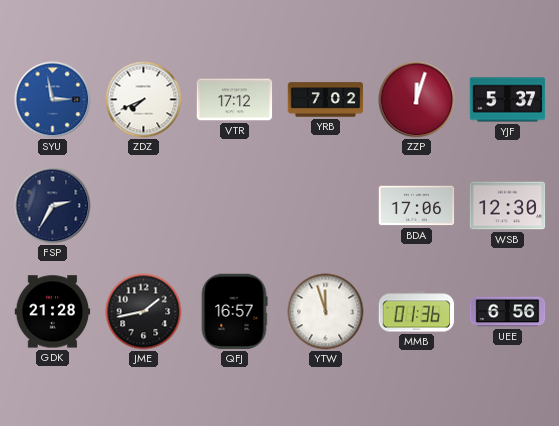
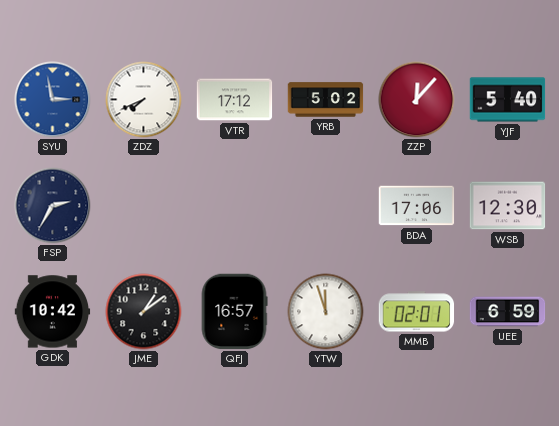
YRB: 7:02 -> 5:02 (326, 100)
ZZP: 12:03 -> 12:07 (417, 100)
YJF: 5:37 -> 5:40 (508, 100)
GDK: 21:28 -> 10:42 (53, 312)
JME: 1:43 -> 1:09 (144, 312)
MMB: 01:36 -> 02:01 (417, 312)
UEE: 6:56 -> 6:59 (508, 312)
